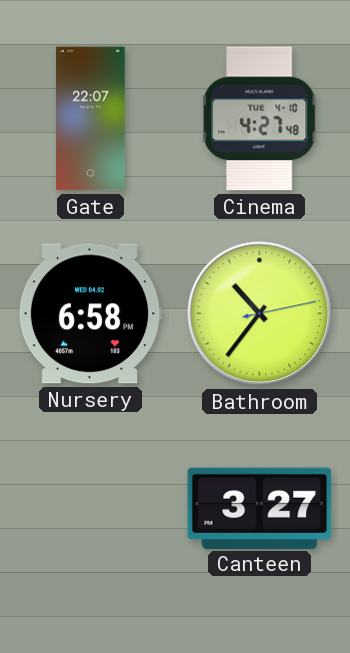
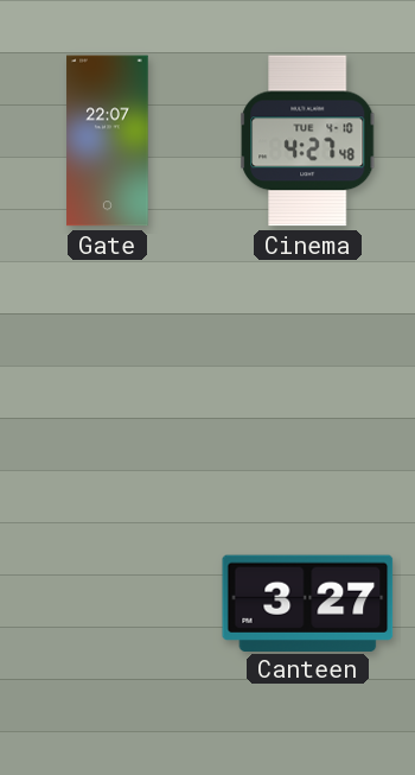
Nursery: 6:58 -> none (90, 314)
Bathroom: 10:36 -> none (260, 314)
